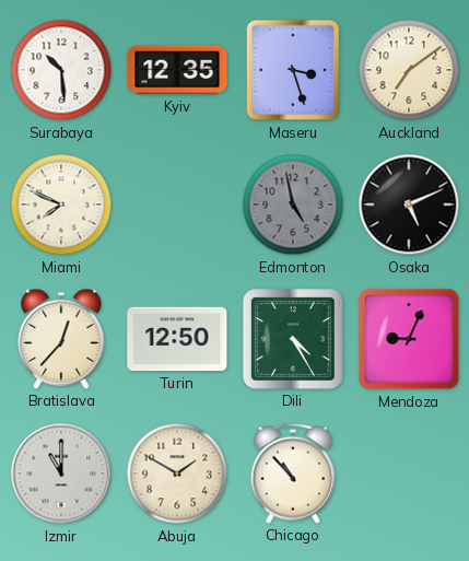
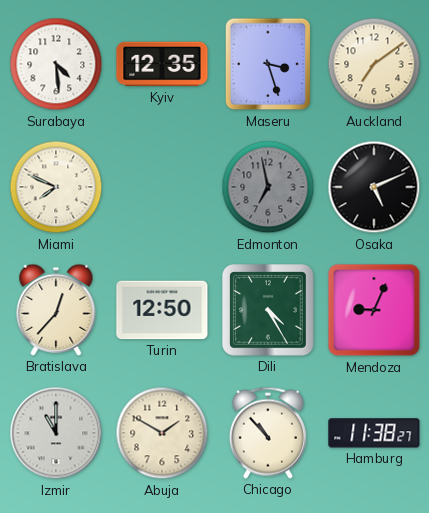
Surabaya: 10:29 -> 4:29 (56, 64)
Edmonton: 4:58 -> 6:58 (268, 187)
Hamburg: none -> 11:38 (374, 433)
